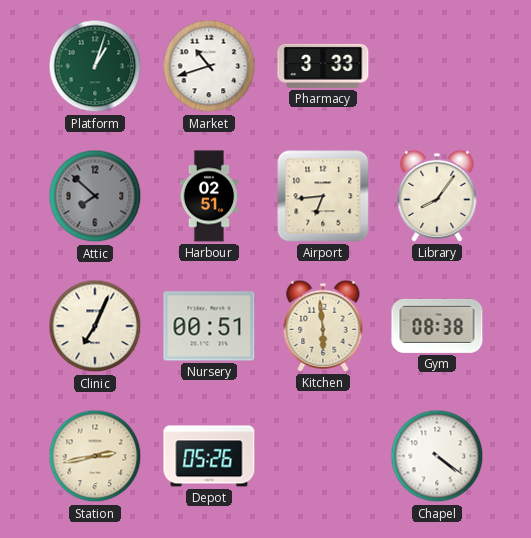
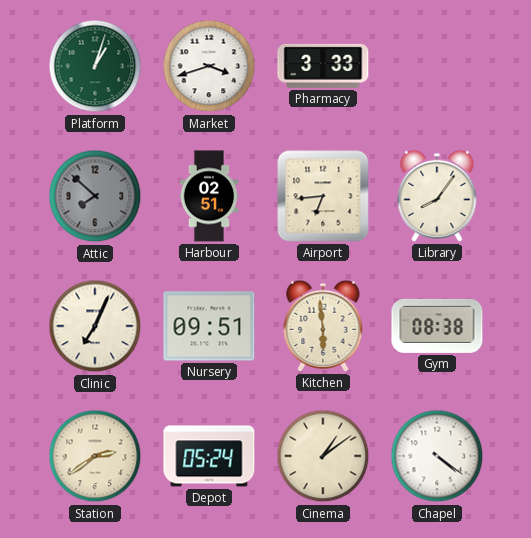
Market: 10:42 -> 3:42 (209, 66)
Nursery: 00:51 -> 09:51 (209, 326)
Station: 2:43 -> 2:39 (95, 456)
Depot: 05:26 -> 05:24 (209, 456)
Cinema: none -> 1:09 (323, 456)
